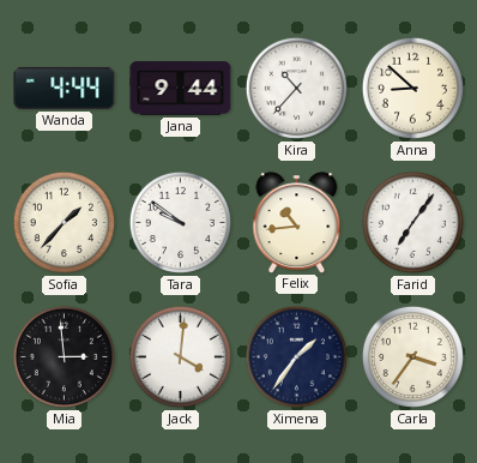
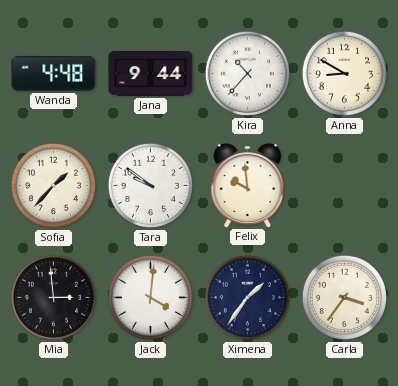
Wanda: 4:44 -> 4:48 (54, 73)
Anna: 8:52 -> 8:50 (344, 73)
Felix: 10:44 -> 9:59 (248, 185)
Farid: 7:06 -> none (412, 222)
